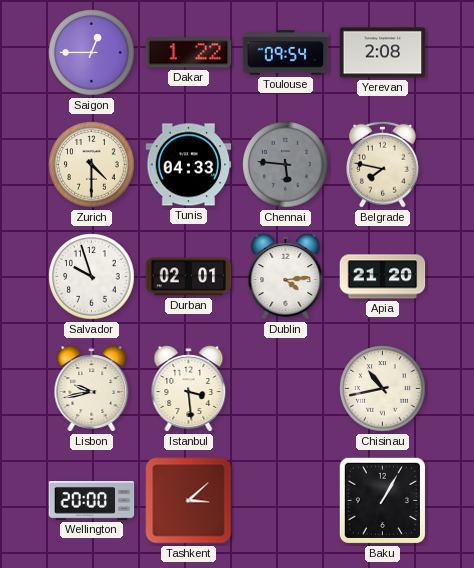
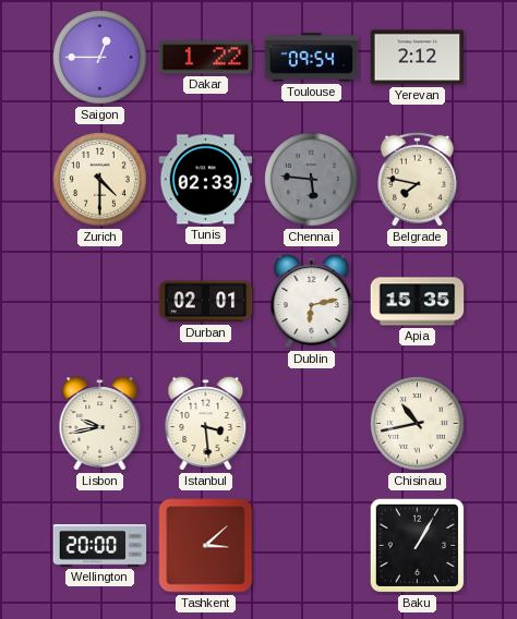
Yerevan: 2:08 -> 2:12 (418, 58)
Tunis: 04:33 -> 02:33 (206, 180)
Salvador: 9:57 -> none (92, 277)
Dublin: 4:14 -> 6:13 (312, 302)
Apia: 21:20 -> 15:35 (418, 302)
